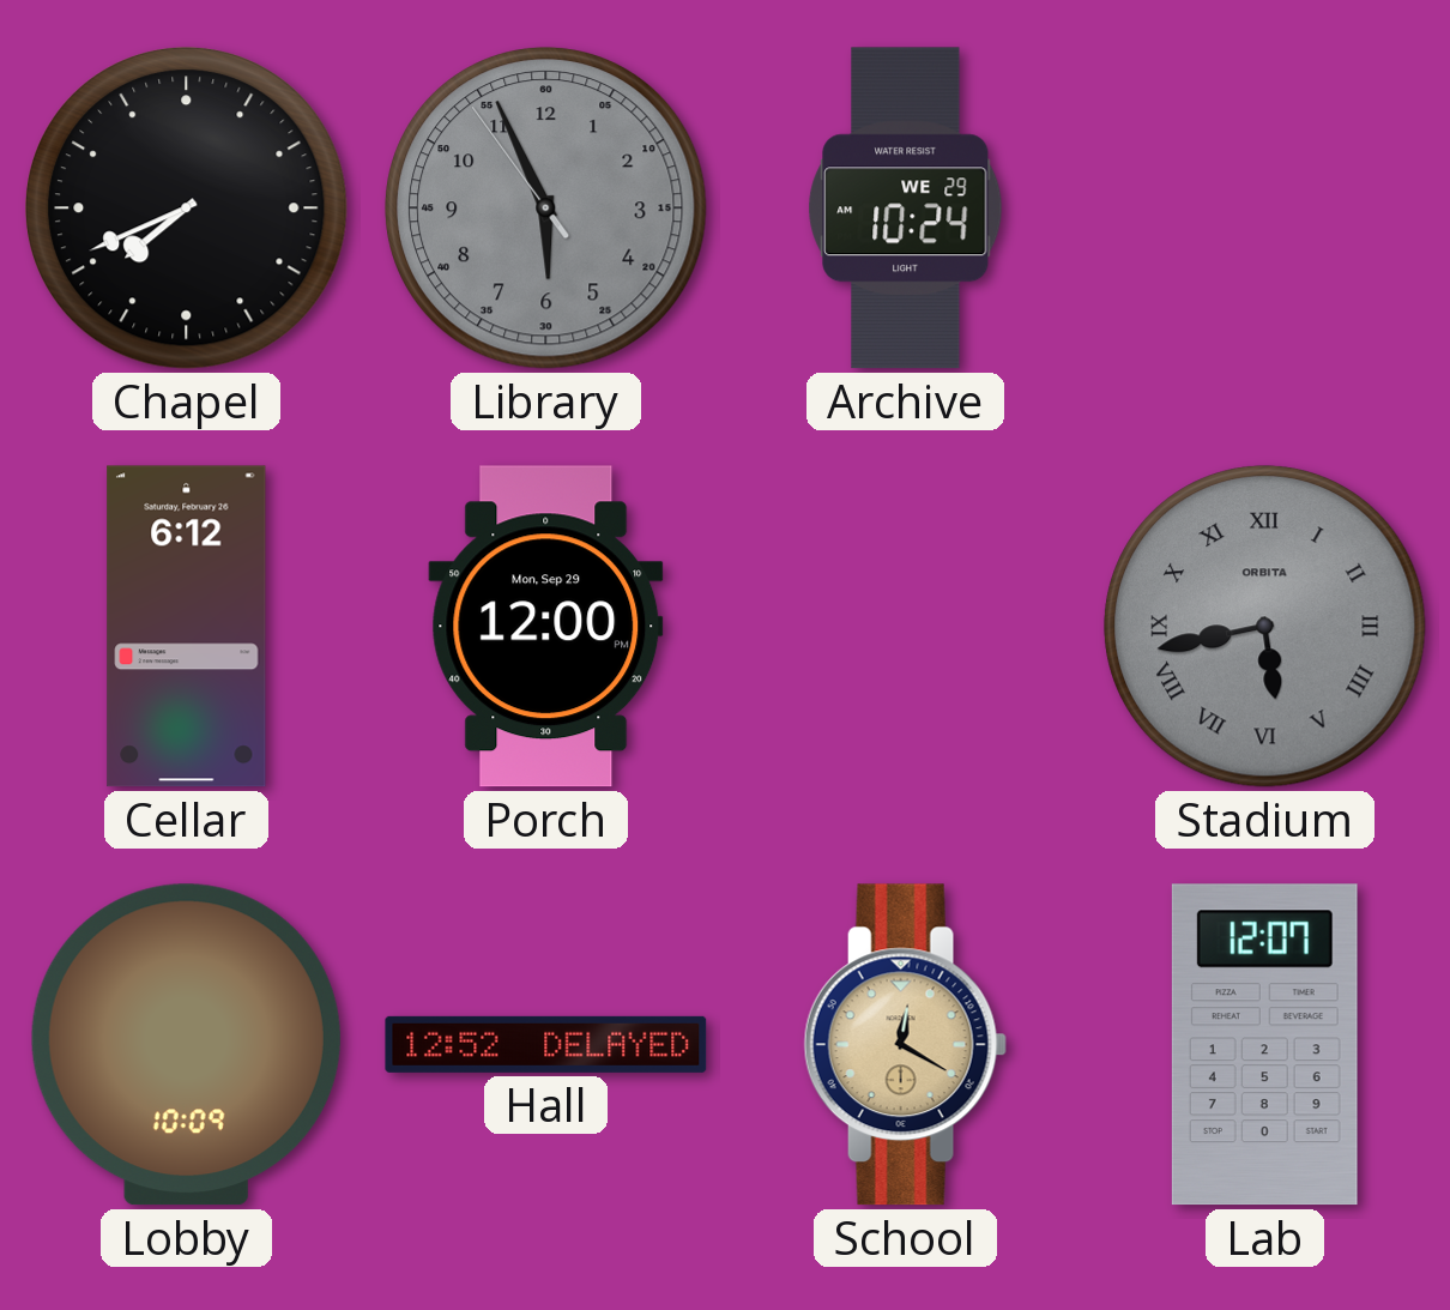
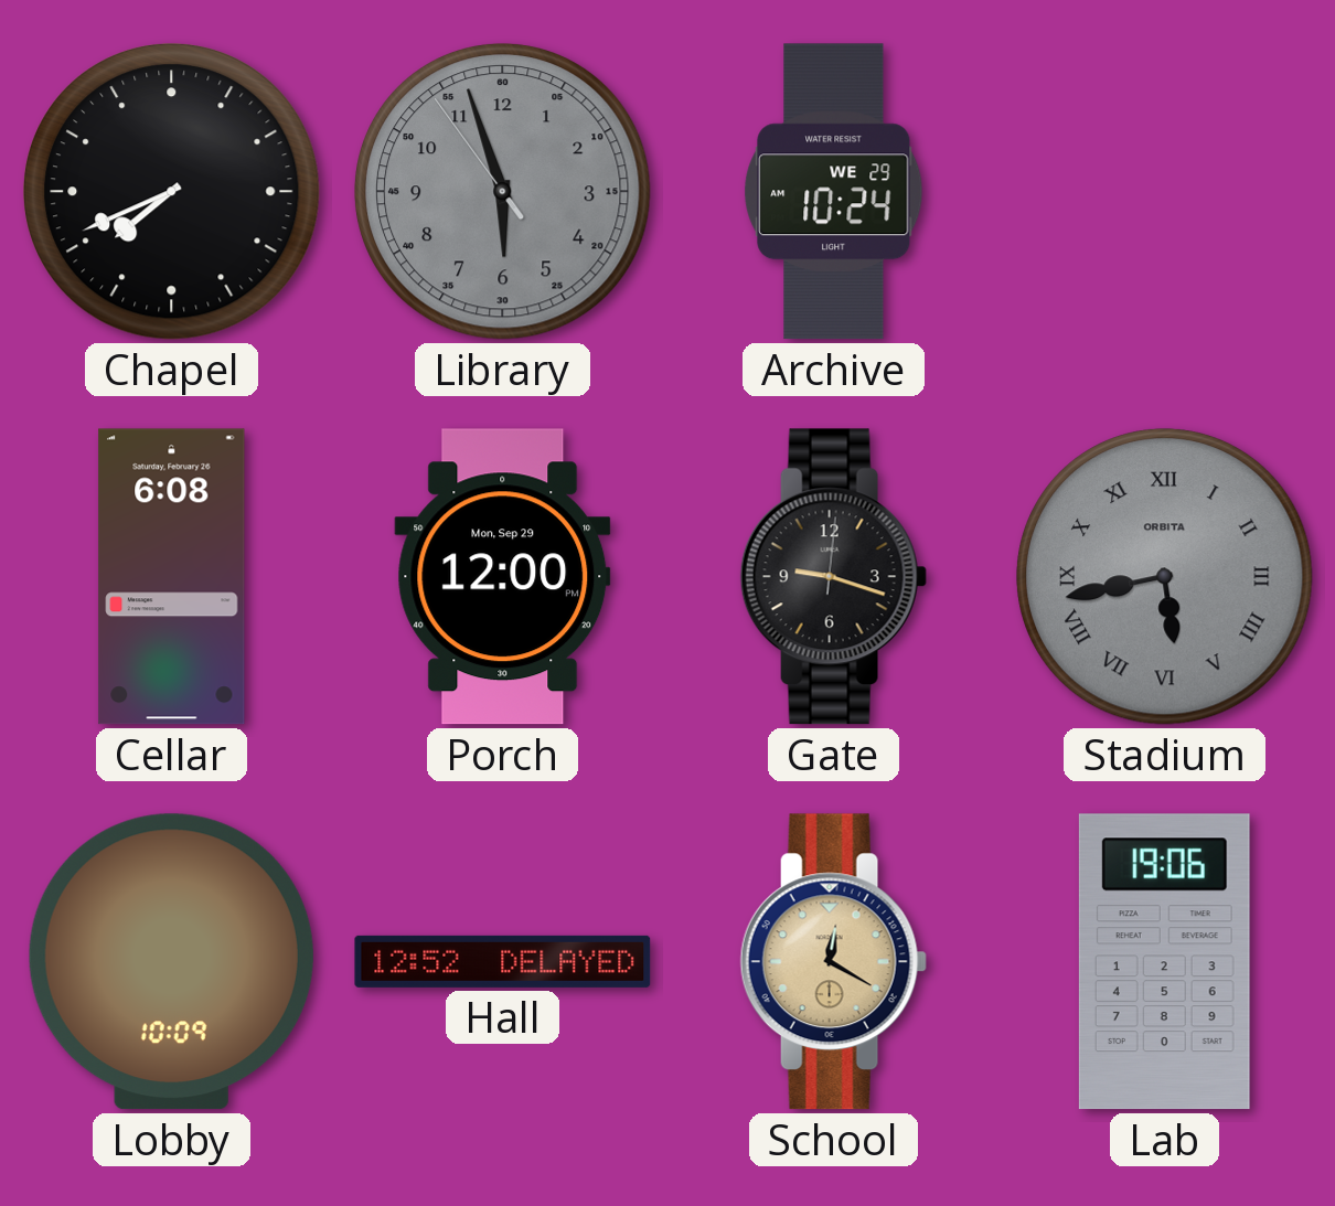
Library: 5:55 -> 5:56 (503, 192)
Cellar: 6:12 -> 6:08 (172, 577)
Gate: none -> 9:18 (833, 577)
Lab: 12:07 -> 19:06 (1164, 962)
